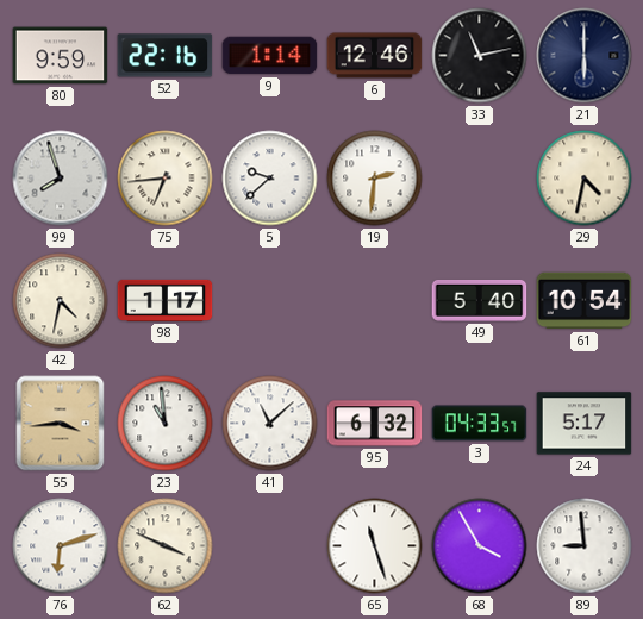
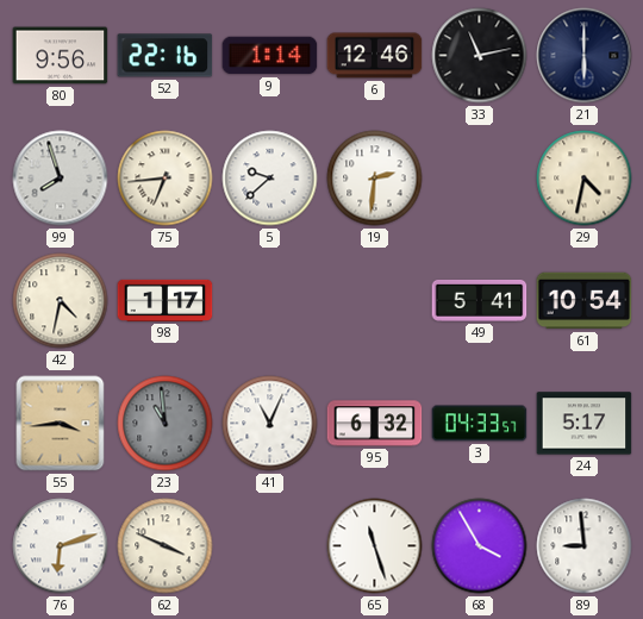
80: 9:59 -> 9:56 (61, 56)
49: 5:40 -> 5:41 (480, 300)
23 dial: white -> grey (166, 424)
41: 11:08 -> 11:04 (270, 424)
